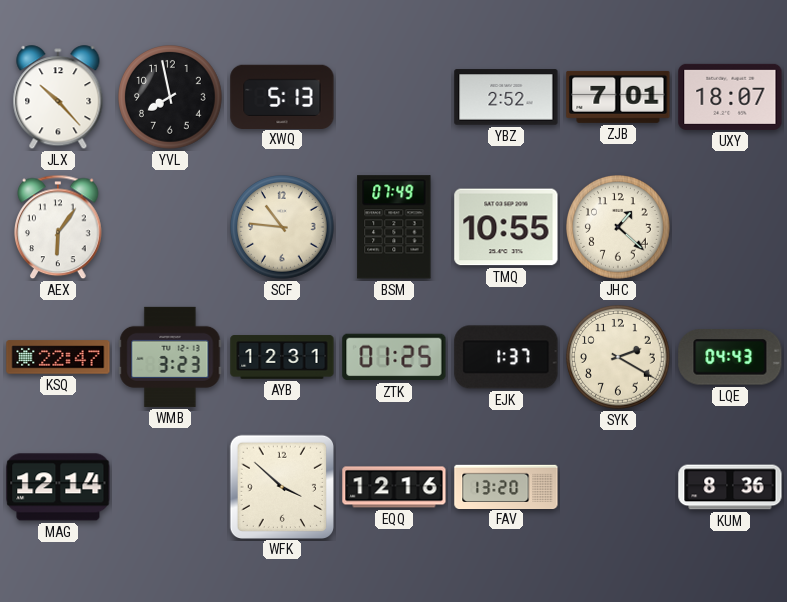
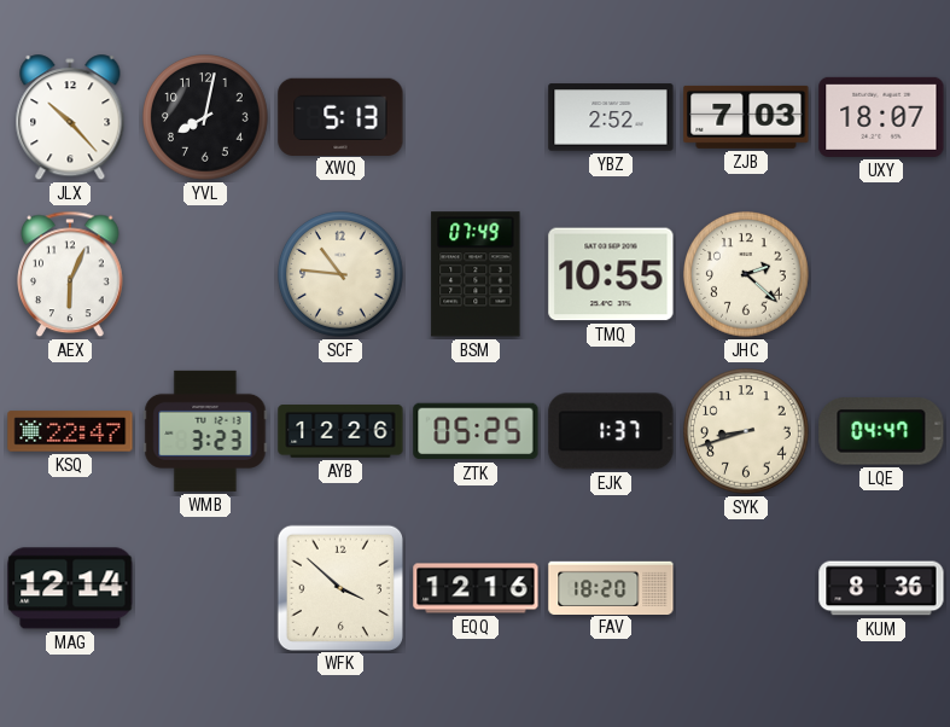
YVL: 7:58 -> 8:02 (206, 118)
ZJB: 7:01 -> 7:03 (746, 117)
AEX: 6:06 -> 6:04 (71, 274)
JHC: 1:22 -> 2:22 (747, 275)
AYB: 12:31 -> 12:26 (340, 431)
ZTK: 01:25 -> 05:25 (476, 431)
SYK: 2:20 -> 8:42 (747, 432)
LQE: 04:43 -> 04:47 (881, 431)
FAV: 13:20 -> 18:20 (611, 587)
